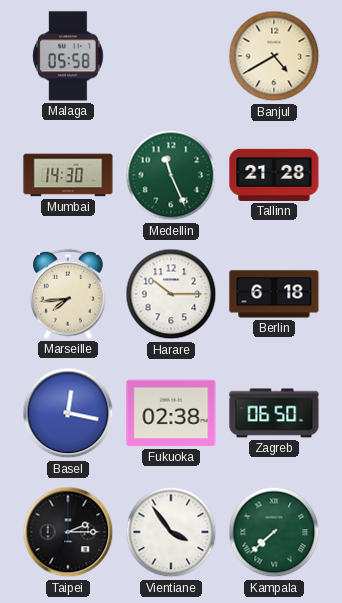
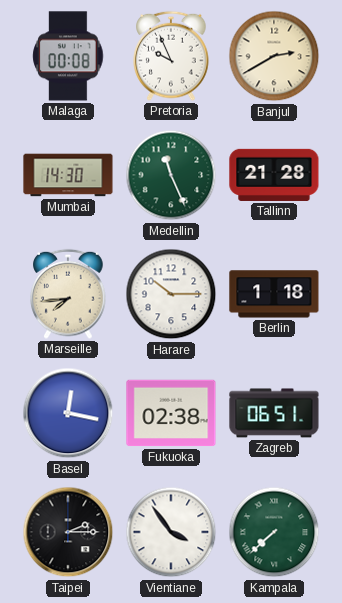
Malaga: 05:58 -> 00:08 (68, 56)
Pretoria: none -> 9:56 (171, 56)
Banjul: 4:40 -> 2:40 (274, 56)
Berlin: 6:18 -> 1:18 (274, 294)
Zagreb: 06:50 -> 06:51 (274, 413)
